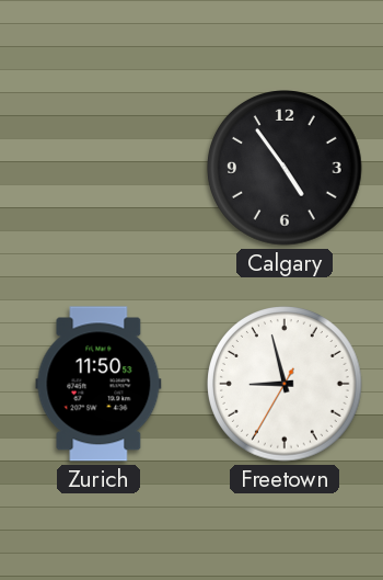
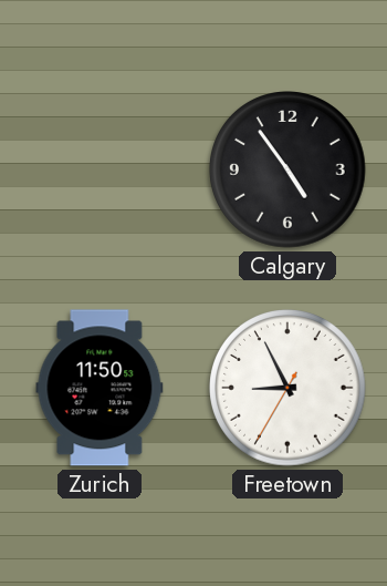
Freetown: 8:57 -> 8:55 (287, 388)
